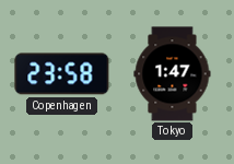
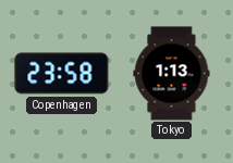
Tokyo: 1:47 -> 1:13 (172, 74)
